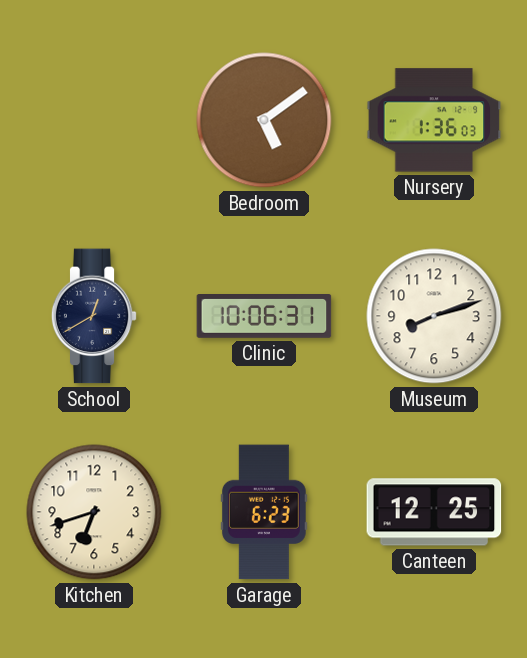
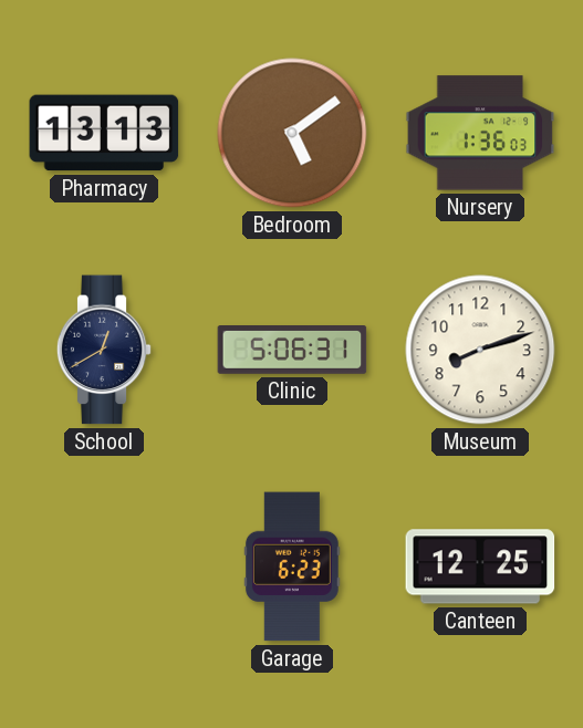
Pharmacy: none -> 13:13 (104, 133)
Clinic: 10:06 -> 5:06 (292, 350)
Kitchen: 6:42 -> none (94, 512)
